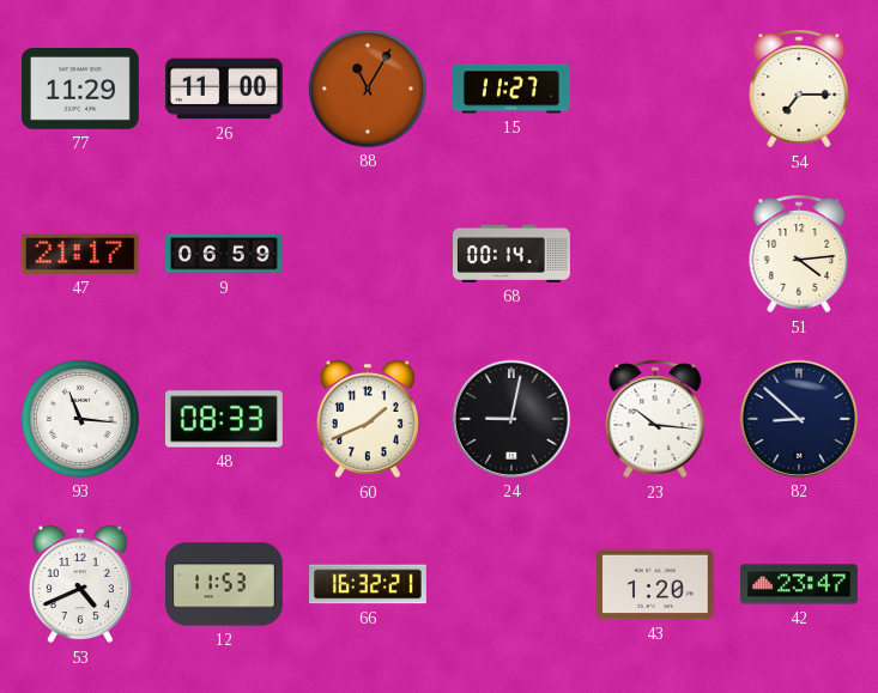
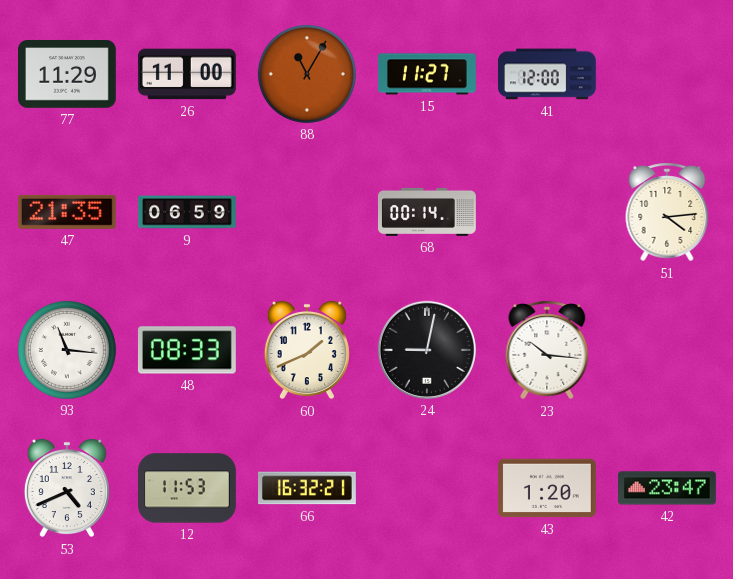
41: none -> 12:00 (547, 74)
54: 7:15 -> none (799, 89)
47: 21:17 -> 21:35 (67, 212)
82: 8:52 -> none (799, 419)
